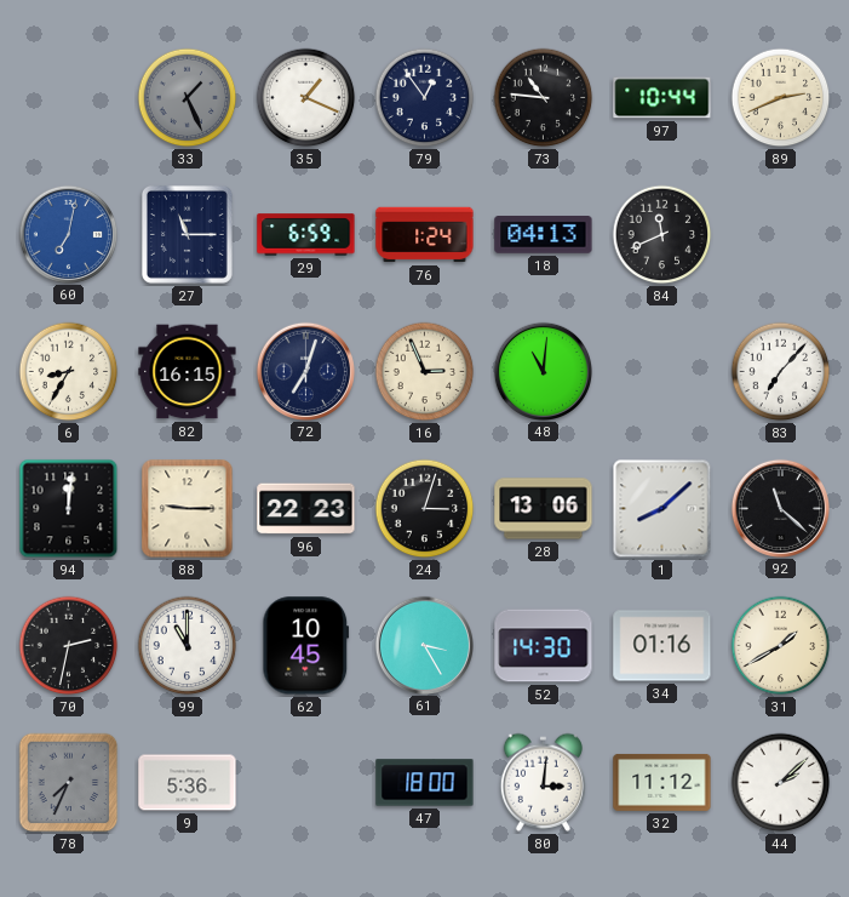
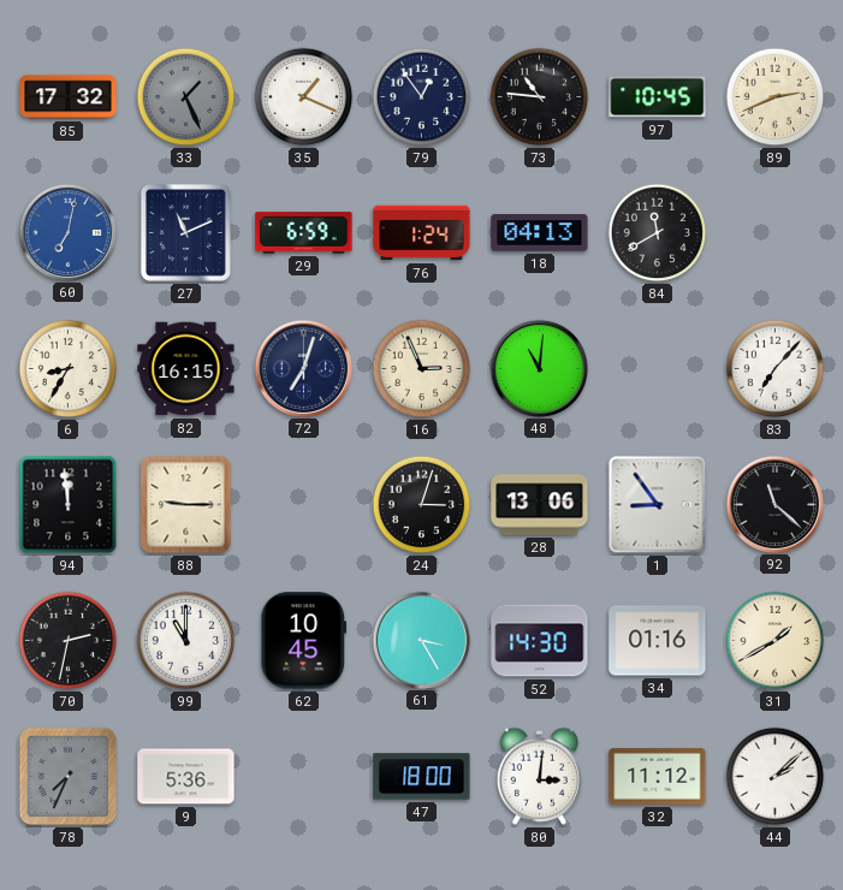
85: none -> 17:32 (69, 97)
97: 10:44 -> 10:45 (658, 97)
27: 11:15 -> 11:11 (185, 232)
84: 11:41 -> 11:40 (658, 233)
94: 12:01 -> 11:59 (69, 505)
96: 22:23 -> none (306, 509)
1: 8:08 -> 8:54 (658, 505)
